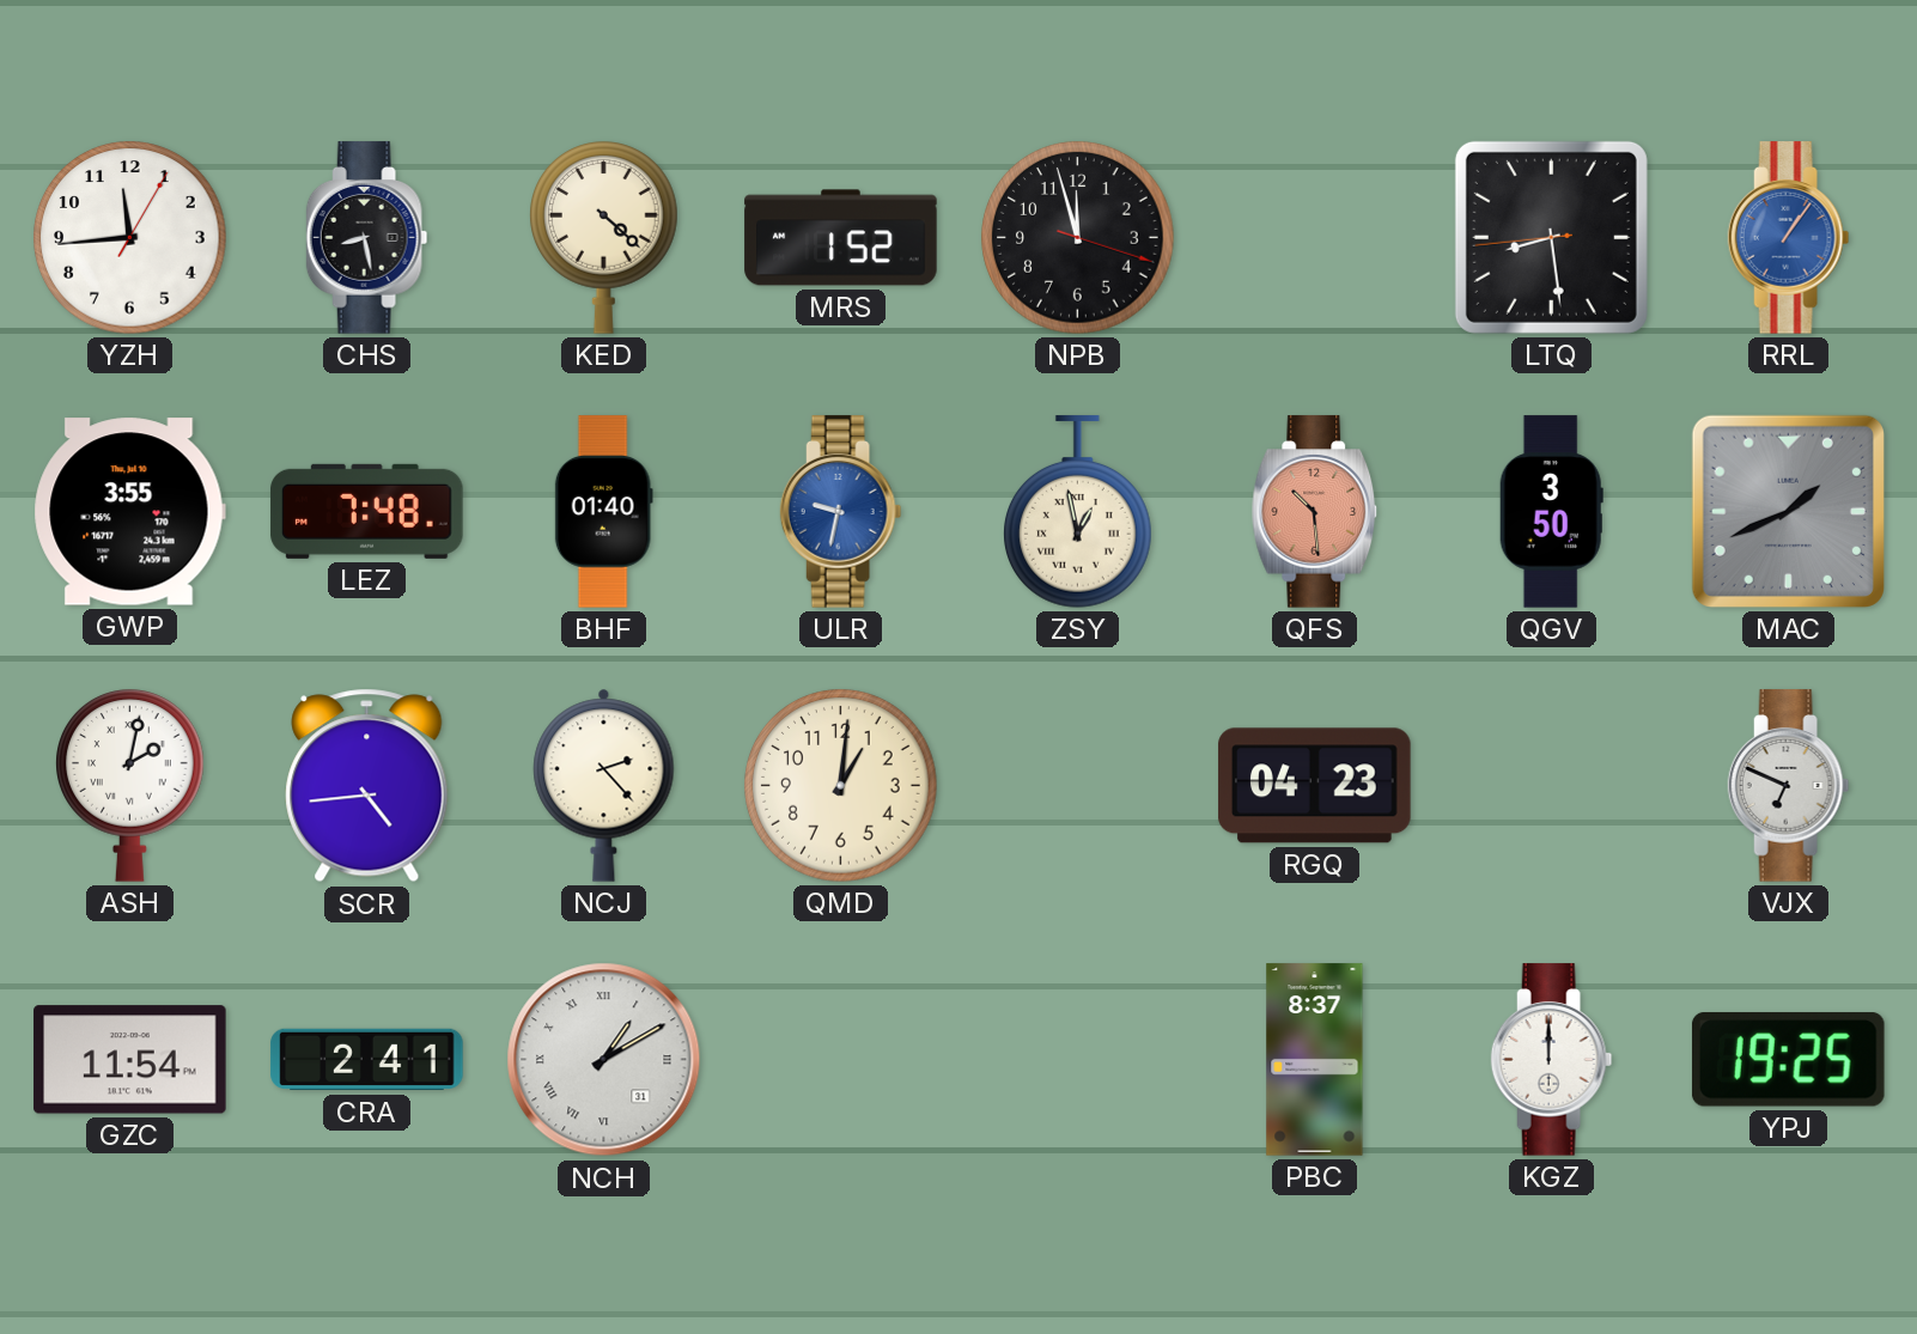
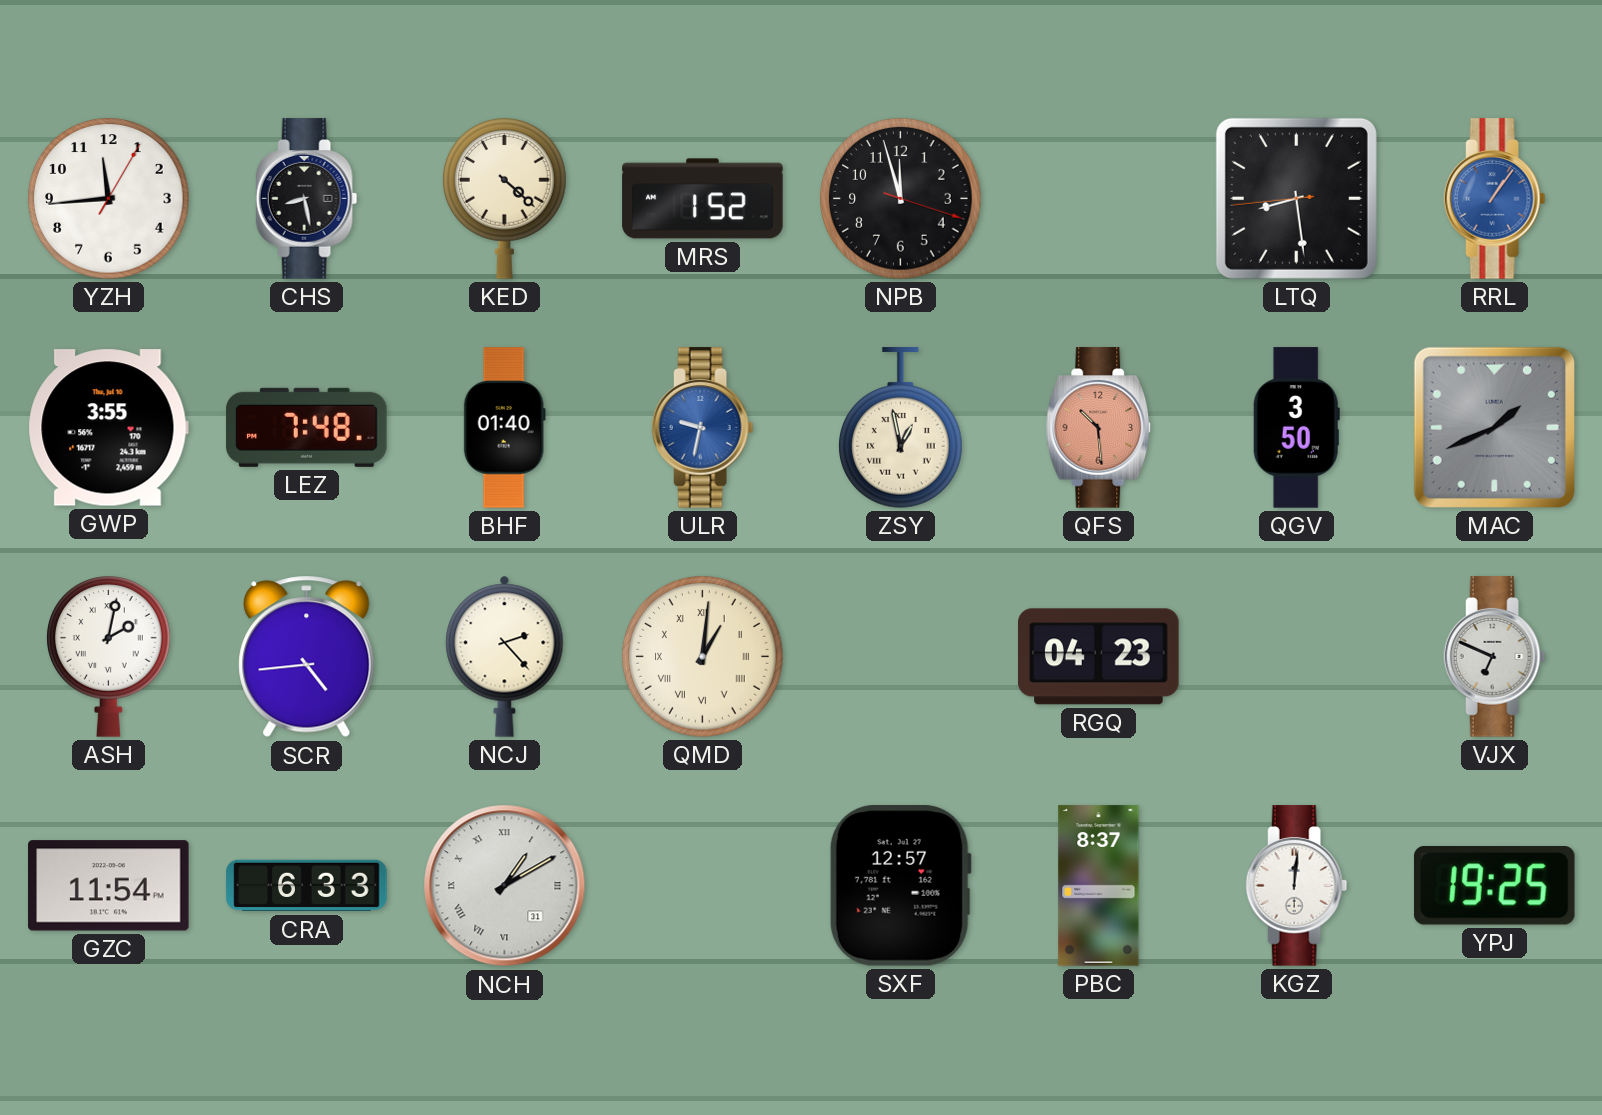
QMD numerals: Arabic -> Roman (703, 657)
CRA: 2:41 -> 6:33 (307, 886)
SXF: none -> 12:57 (900, 886)
KGZ: 12:00 -> 12:01 (1297, 886)
